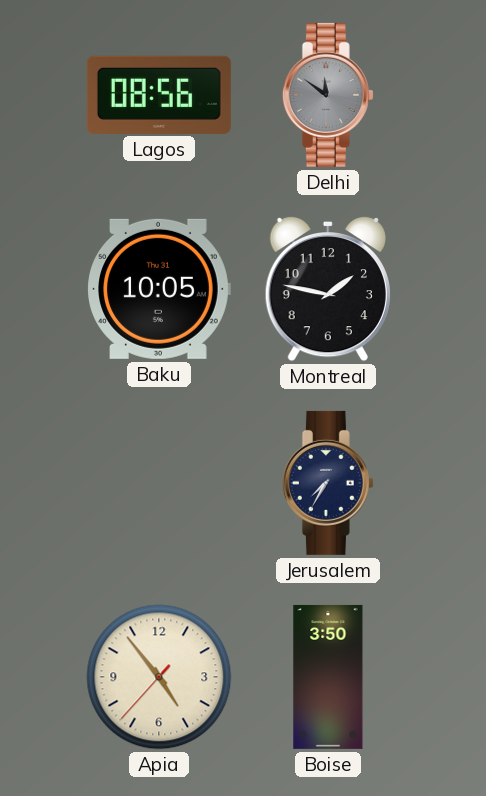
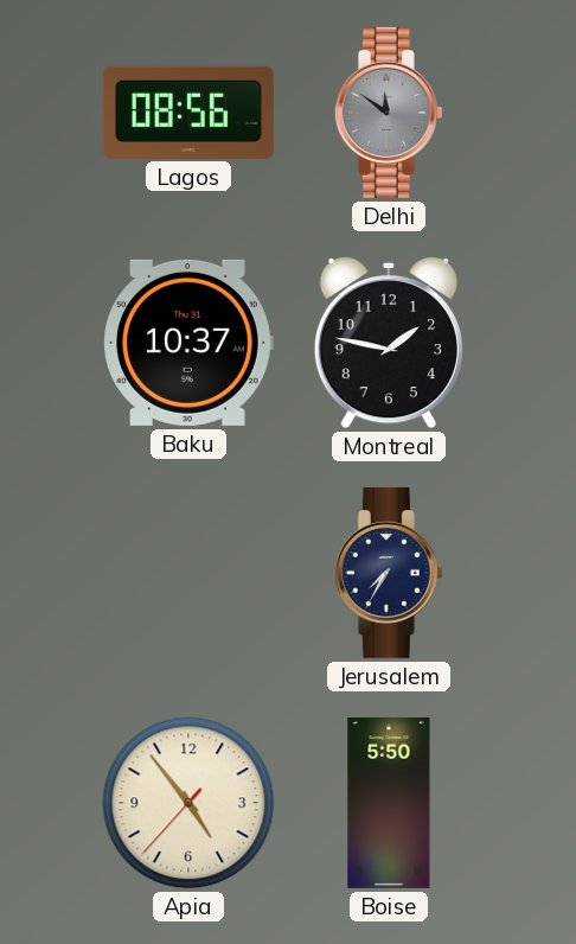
Baku: 10:05 -> 10:37 (188, 343)
Boise: 3:50 -> 5:50 (389, 803)
